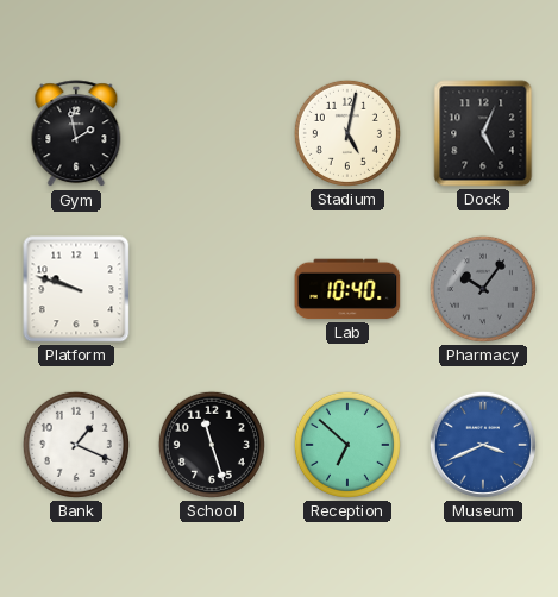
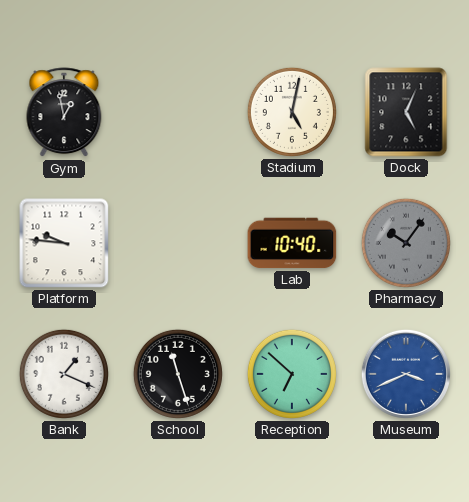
Gym: 1:58 -> 12:58 (64, 113)
Platform: 9:48 -> 9:46 (64, 243)
